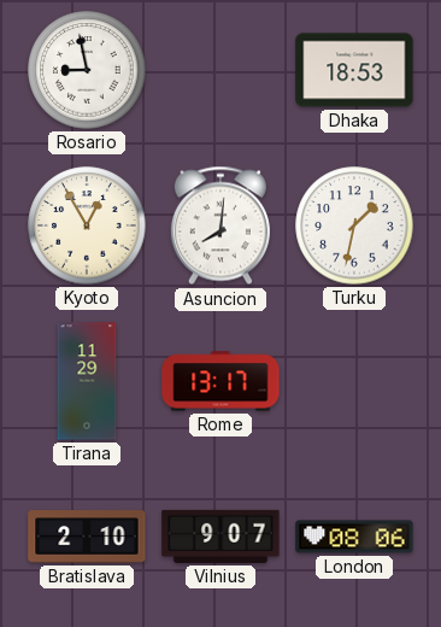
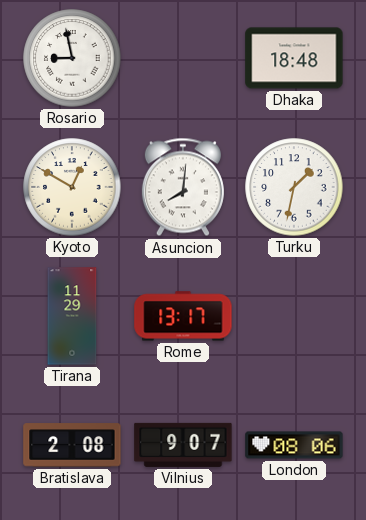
Dhaka: 18:53 -> 18:48 (294, 58)
Kyoto: 12:55 -> 12:50 (72, 187)
Bratislava: 2:10 -> 2:08 (72, 445)
